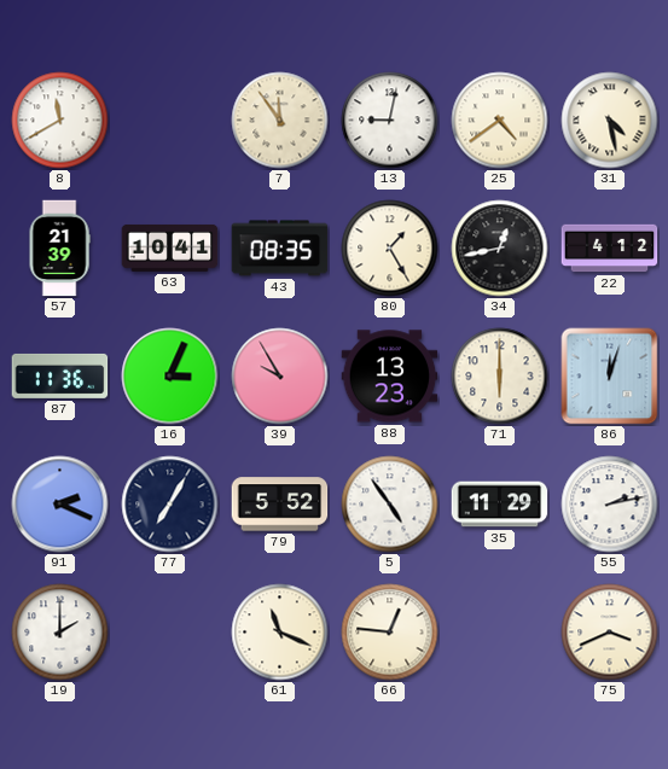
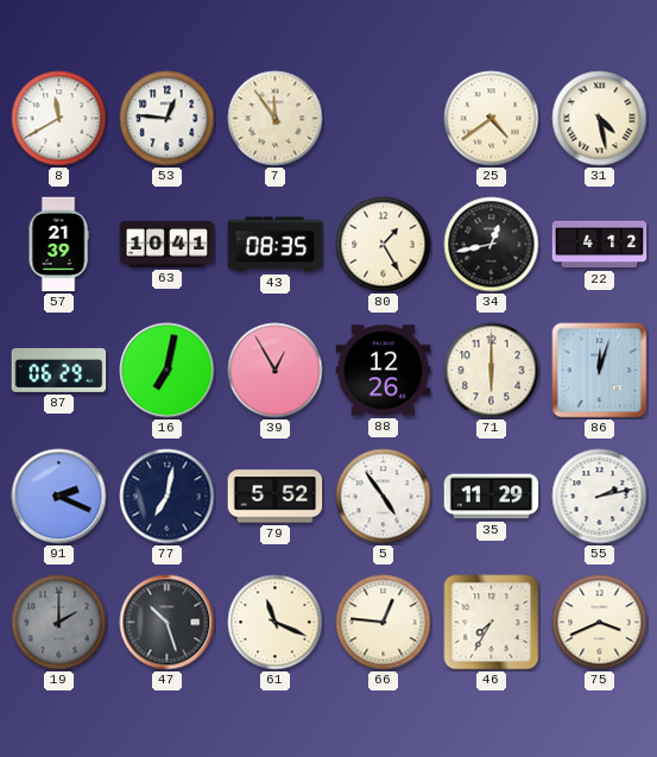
53: none -> 12:46 (168, 119)
13: 9:02 -> none (390, 121)
87: 11:36 -> 06:29 (59, 370)
16: 3:04 -> 7:02 (168, 371)
39: 9:55 -> 12:55 (276, 371)
88: 13:23 -> 12:26 (384, 371)
77: 7:05 -> 7:02 (168, 497)
19 dial: white -> grey (59, 623)
47: none -> 10:27 (168, 623)
46: none -> 7:35 (492, 623)
